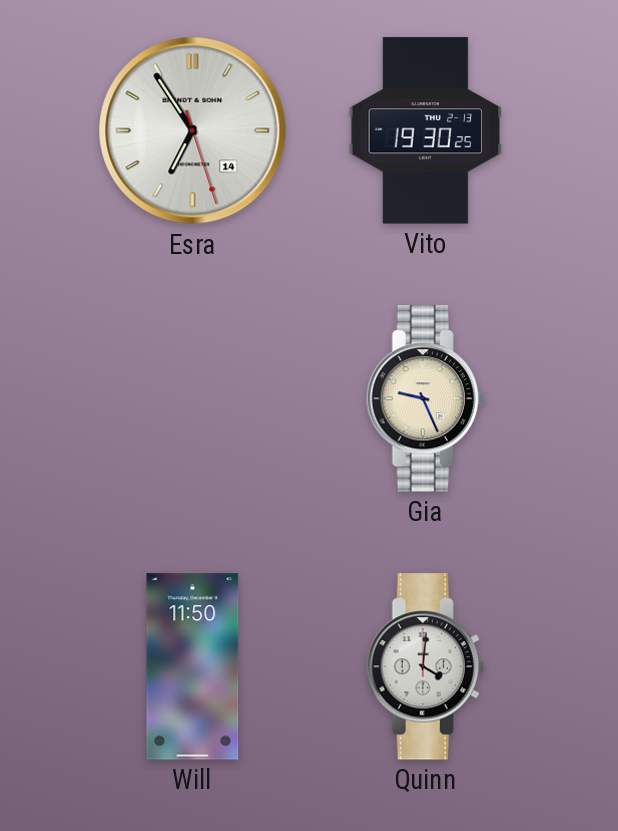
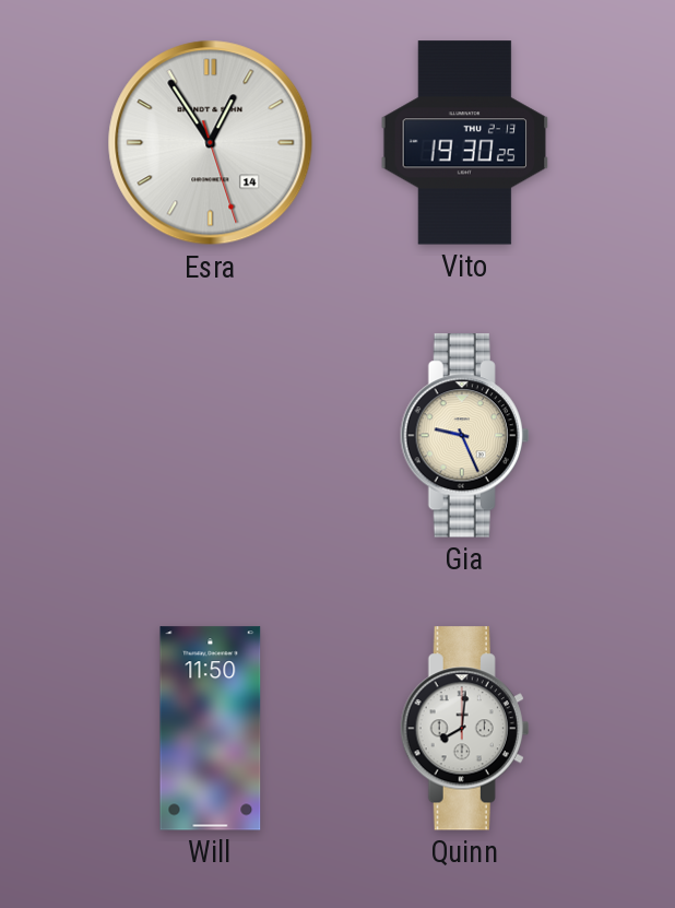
Esra: 6:54 -> 12:54 (211, 143)
Quinn: 4:01 -> 8:01 (465, 729)
